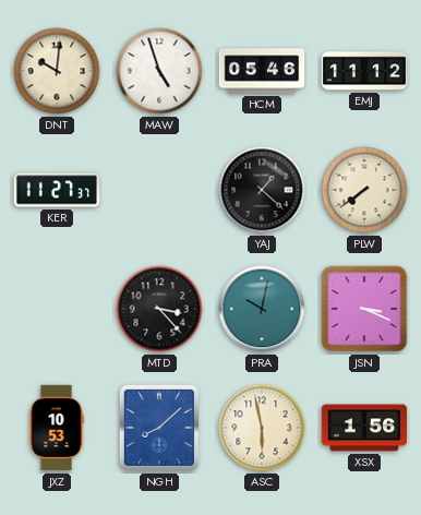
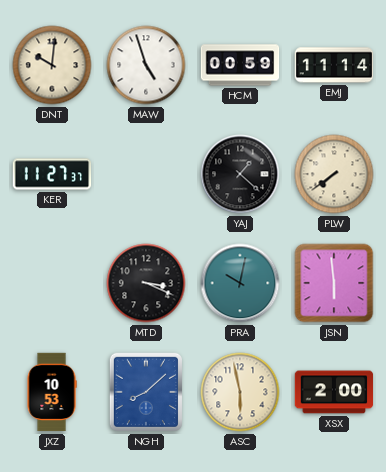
HCM: 05:46 -> 00:59 (240, 65)
EMJ: 11:12 -> 11:14 (334, 65)
MTD: 3:23 -> 3:19 (146, 283)
JSN: 3:19 -> 5:59 (334, 283)
XSX: 1:56 -> 2:00 (334, 392)
